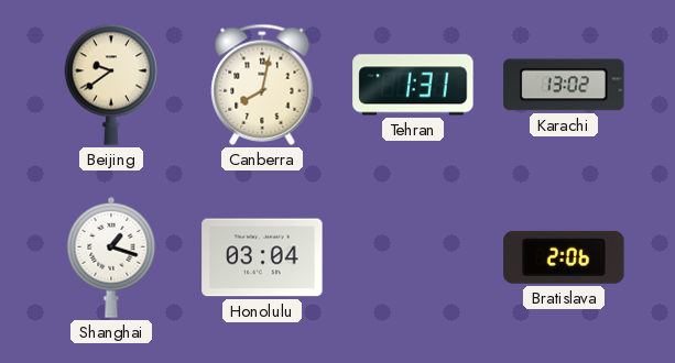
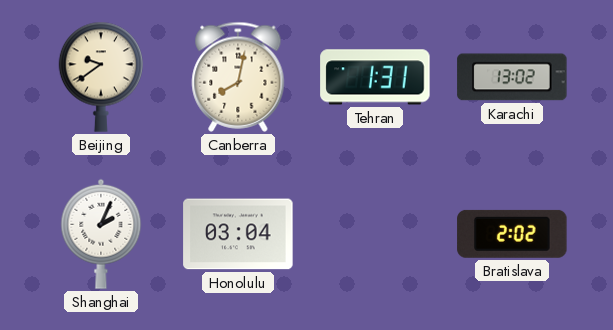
Shanghai: 1:18 -> 2:04 (101, 234)
Bratislava: 2:06 -> 2:02 (512, 234)
